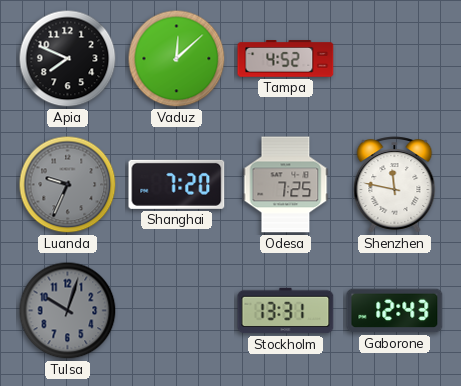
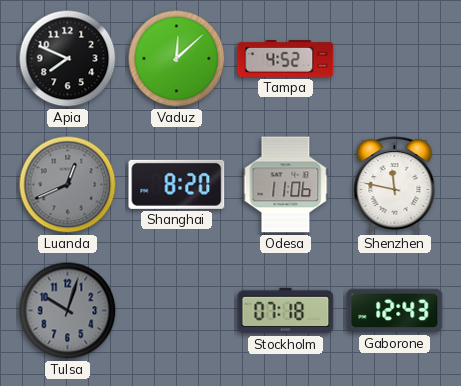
Luanda: 9:34 -> 12:41 (68, 185)
Shanghai: 7:20 -> 8:20 (177, 184)
Odesa: 7:25 -> 11:06 (286, 185)
Stockholm: 13:31 -> 07:18 (286, 311)
